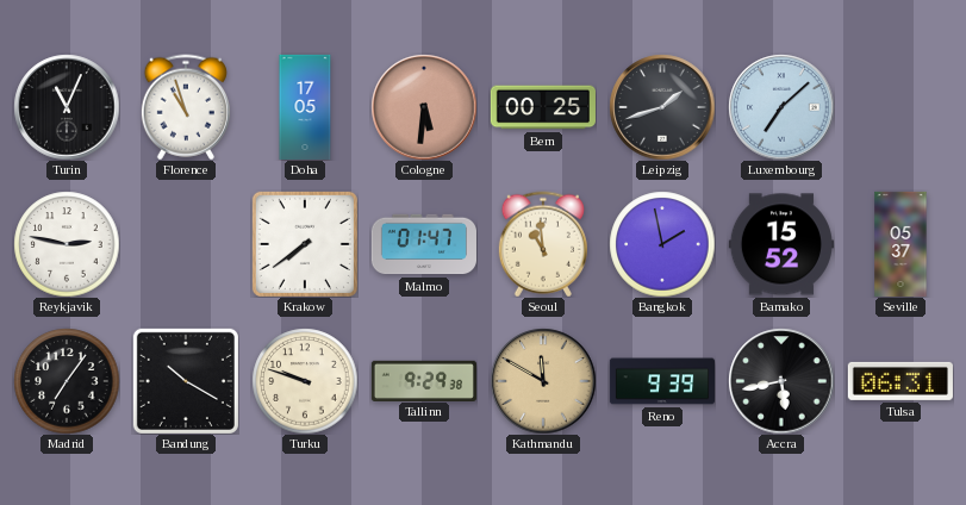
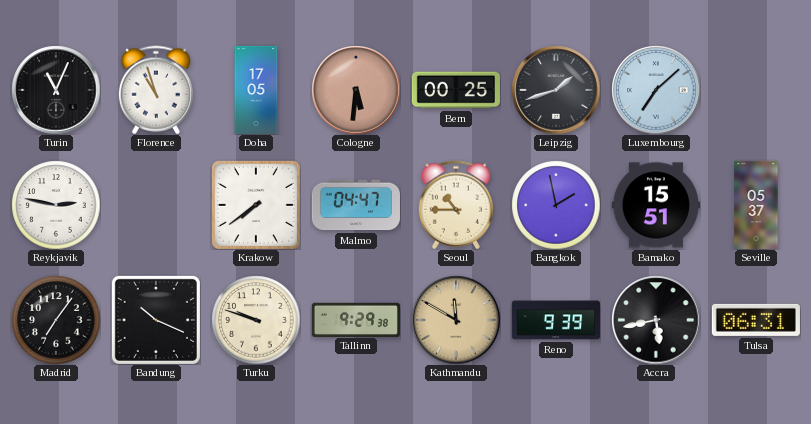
Malmo: 01:47 -> 04:47 (356, 205)
Seoul: 10:59 -> 10:45 (456, 205)
Bamako: 15:52 -> 15:51 (656, 205)
Bandung: 10:20 -> 10:19 (156, 320)
